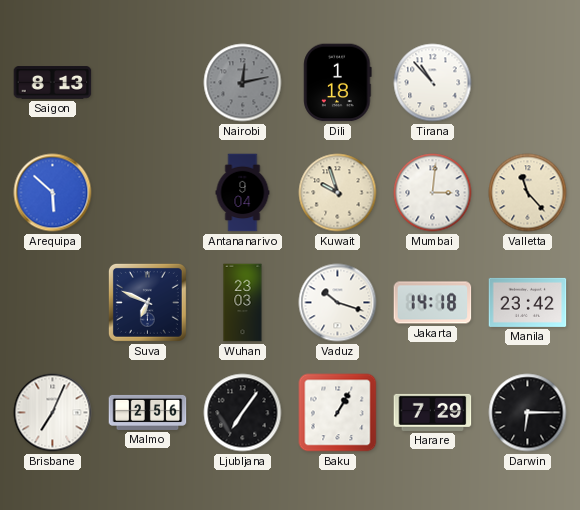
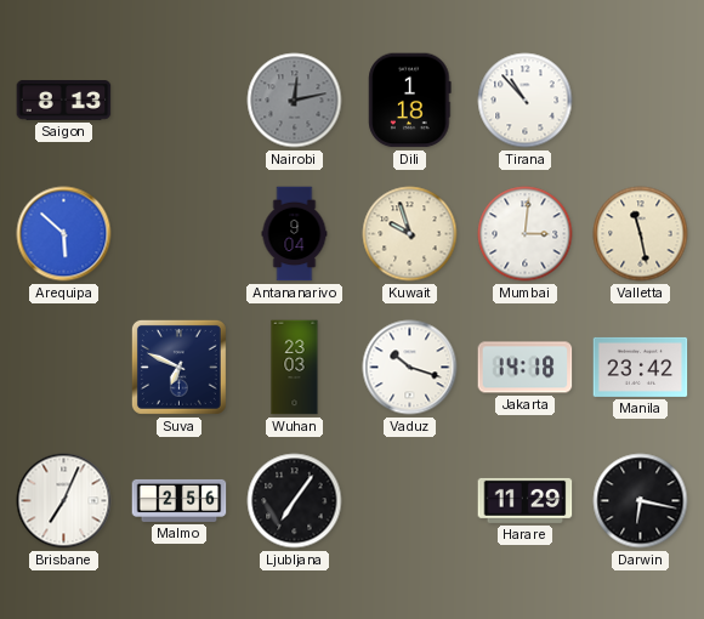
Valletta: 11:23 -> 11:28 (641, 234)
Baku: 1:05 -> none (338, 413)
Harare: 7:29 -> 11:29 (526, 500)
Darwin: 6:15 -> 6:17 (641, 501)
